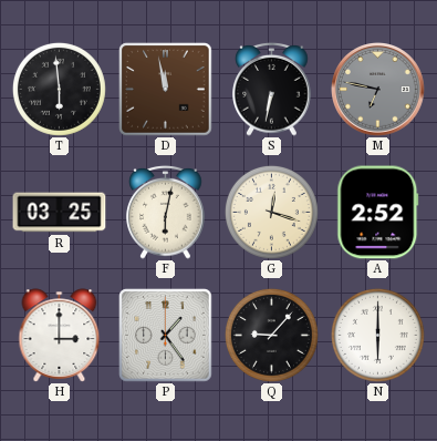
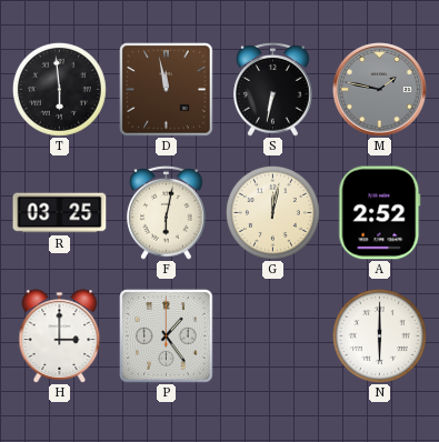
M: 6:47 -> 1:47 (380, 90)
G: 12:18 -> 12:02 (272, 212)
Q: 9:07 -> none (271, 335)
